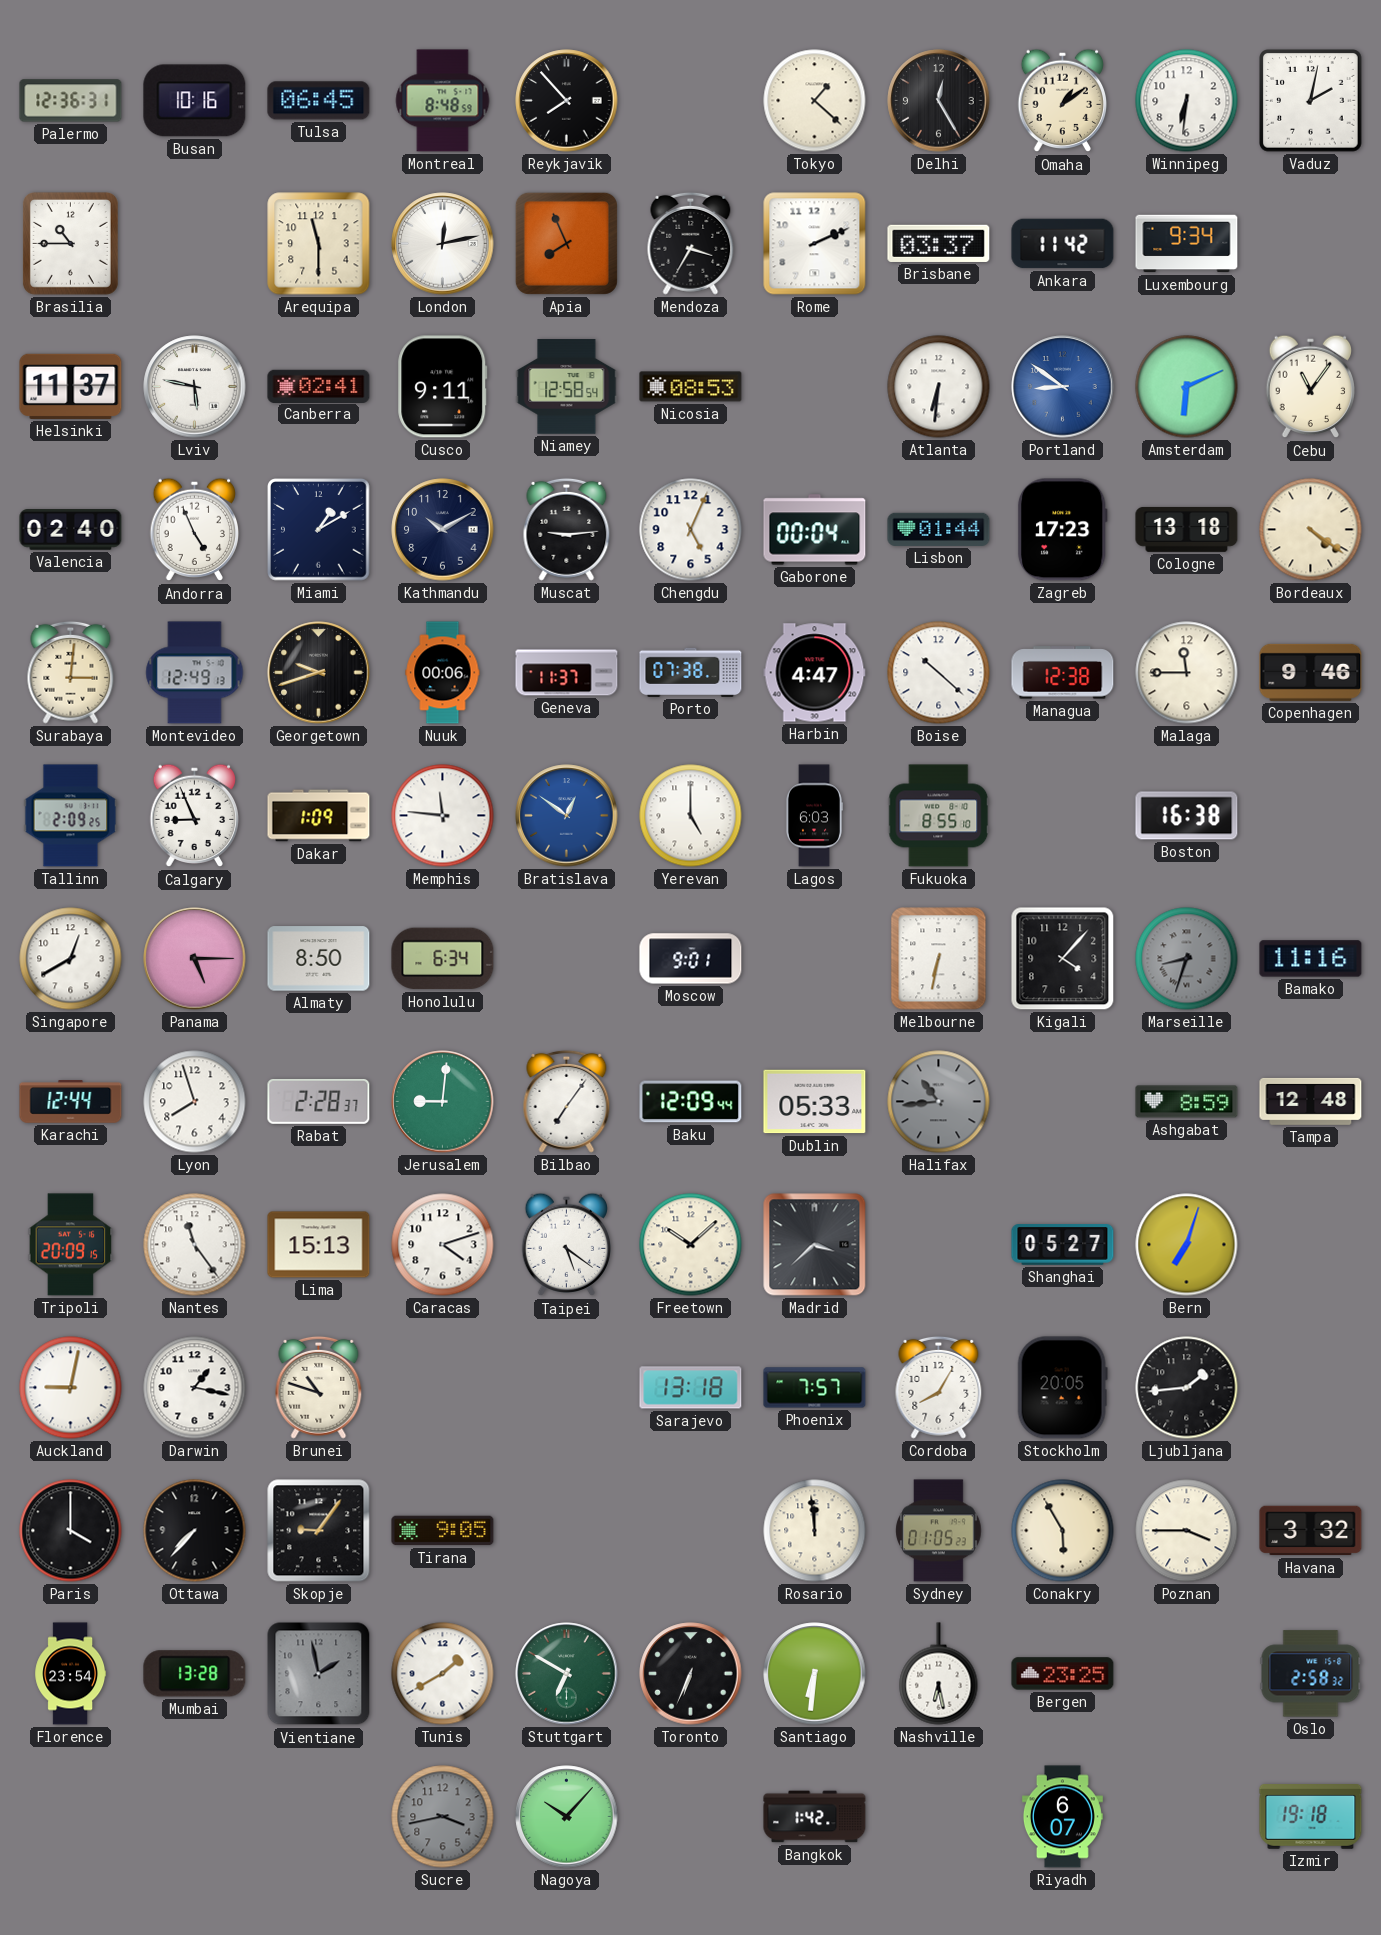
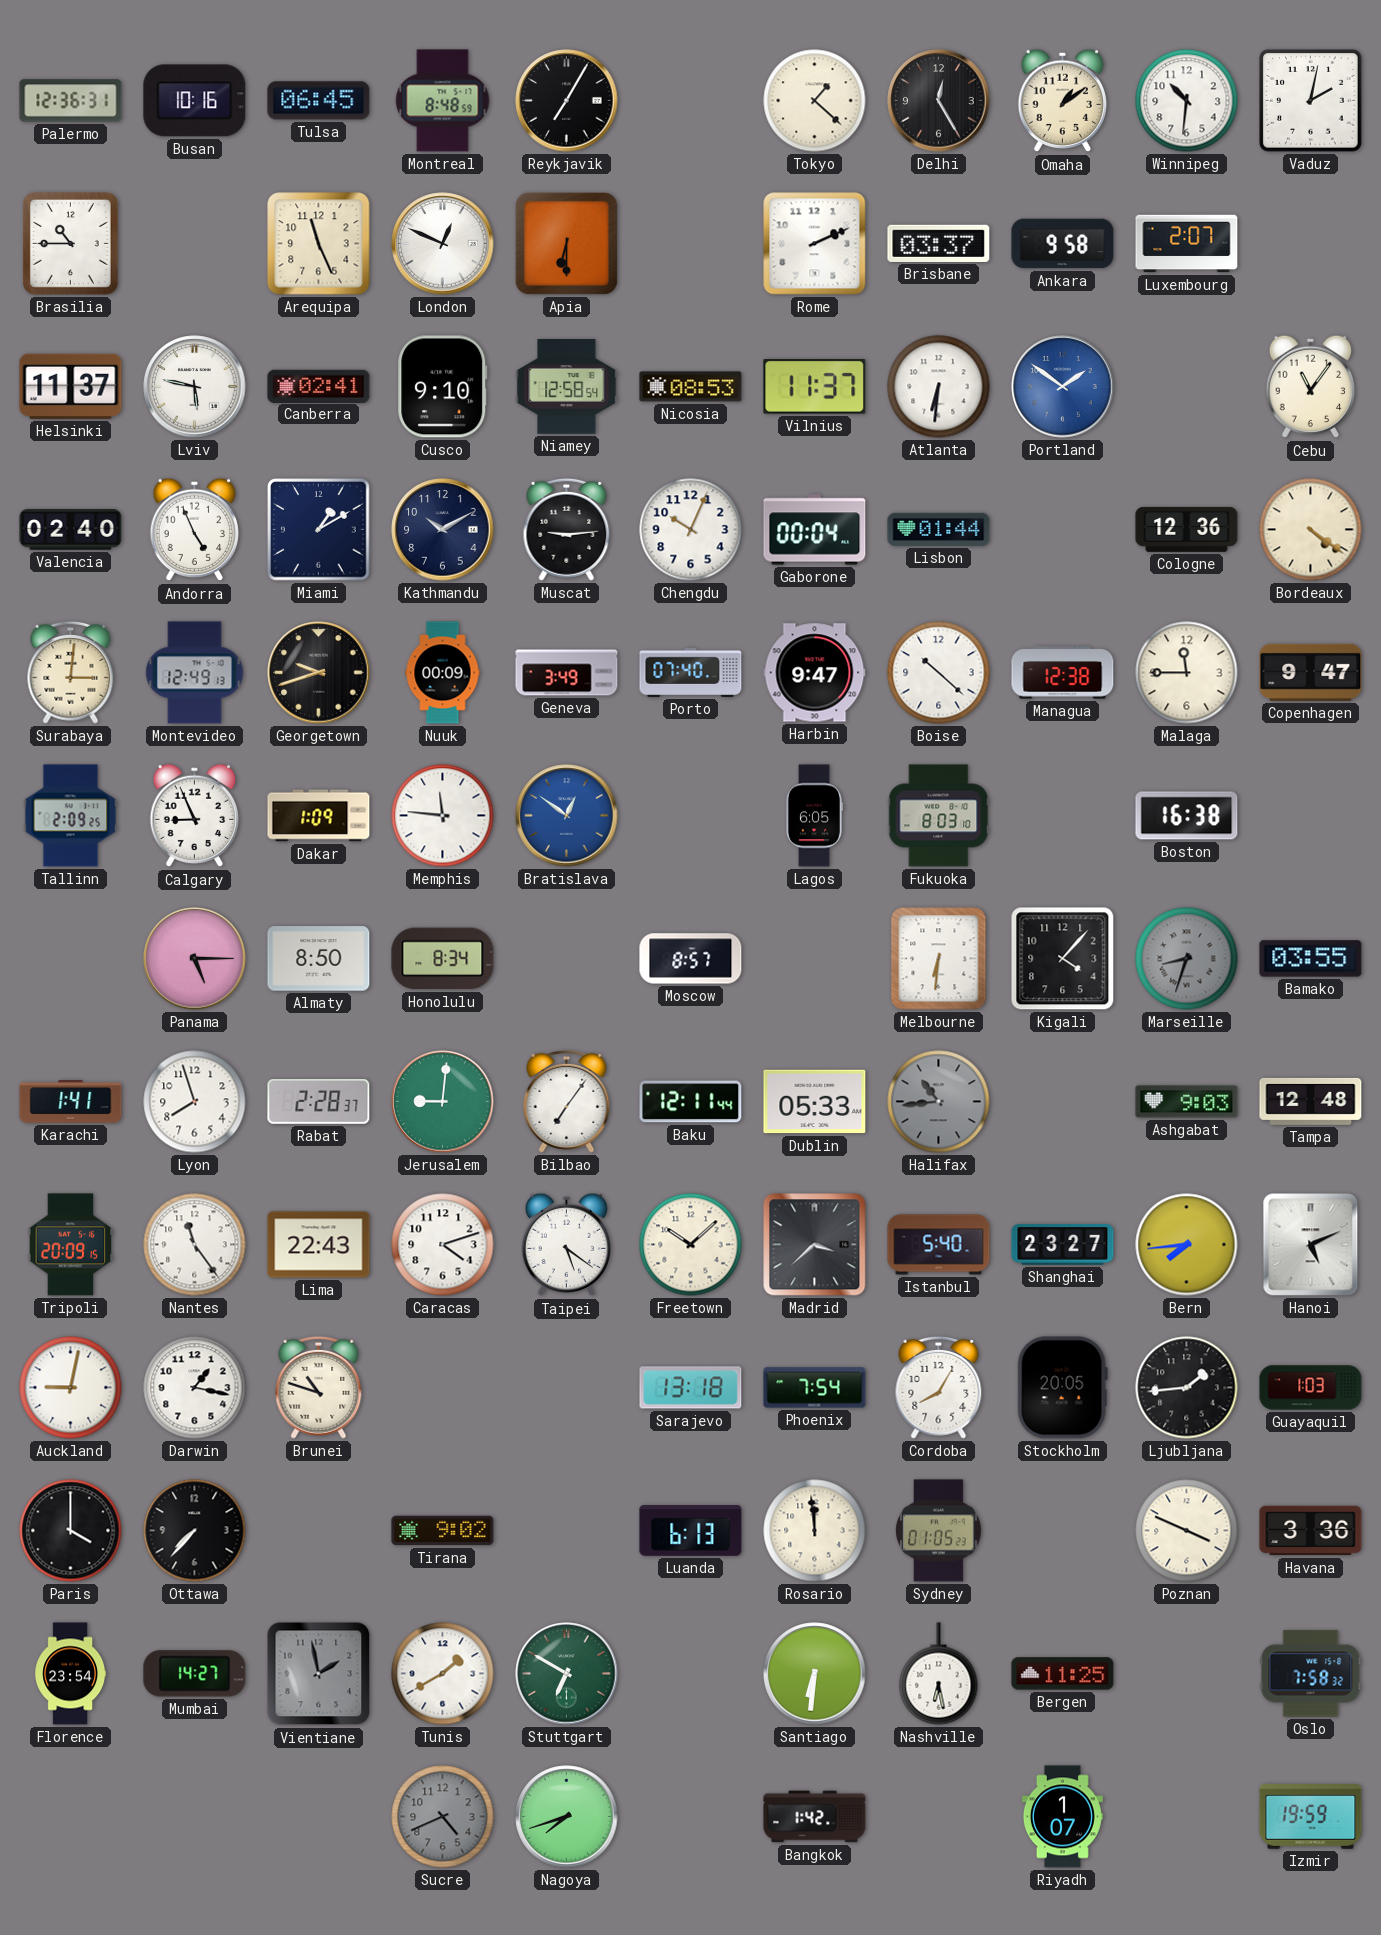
Reykjavik: 7:53 -> 7:05 (567, 101)
Winnipeg: 6:31 -> 10:31 (1187, 101)
Arequipa: 11:30 -> 11:26 (319, 244)
London: 12:13 -> 12:49 (443, 244)
Apia: 7:56 -> 6:30 (566, 243)
Mendoza: 3:35 -> none (691, 243)
Ankara: 11:42 -> 9:58 (1063, 244)
Luxembourg: 9:34 -> 2:07 (1187, 244)
Cusco: 9:11 -> 9:10 (443, 387)
Vilnius: none -> 11:37 (815, 387)
Portland: 8:51 -> 1:51 (1063, 387)
Amsterdam: 6:11 -> none (1187, 387)
Chengdu: 5:04 -> 10:04 (691, 530)
Zagreb: 17:23 -> none (1062, 530)
Cologne: 13:18 -> 12:36 (1187, 529)
Nuuk: 00:06 -> 00:09 (443, 673)
Geneva: 11:37 -> 3:49 (567, 673)
Porto: 07:38 -> 07:40 (691, 672)
Harbin: 4:47 -> 9:47 (815, 673)
Copenhagen: 9:46 -> 9:47 (1311, 672)
Yerevan: 5:00 -> none (691, 816)
Lagos: 6:03 -> 6:05 (814, 816)
Fukuoka: 8:55 -> 8:03 (939, 816)
Singapore: 12:40 -> none (71, 959)
Honolulu: 6:34 -> 8:34 (443, 959)
Moscow: 9:01 -> 8:57 (691, 959)
Melbourne: 6:32 -> 6:31 (939, 959)
Bamako: 11:16 -> 03:55 (1311, 959)
Karachi: 12:44 -> 1:41 (71, 1102)
Baku: 12:09 -> 12:11 (691, 1102)
Ashgabat: 8:59 -> 9:03 (1187, 1102)
Lima: 15:13 -> 22:43 (319, 1245)
Istanbul: none -> 5:40 (939, 1245)
Shanghai: 05:27 -> 23:27 (1063, 1245)
Bern: 7:03 -> 7:44 (1187, 1245)
Hanoi: none -> 5:11 (1311, 1245)
Phoenix: 7:57 -> 7:54 (815, 1388)
Guayaquil: none -> 1:03 (1311, 1388)
Skopje: 9:06 -> none (319, 1531)
Tirana: 9:05 -> 9:02 (443, 1531)
Luanda: none -> 6:13 (691, 1531)
Conakry: 5:55 -> none (1063, 1531)
Poznan: 3:45 -> 3:49 (1187, 1531)
Havana: 3:32 -> 3:36 (1311, 1531)
Mumbai: 13:28 -> 14:27 (195, 1674)
Toronto: 6:34 -> none (691, 1674)
Bergen: 23:25 -> 11:25 (1063, 1674)
Oslo: 2:58 -> 7:58 (1311, 1674)
Sucre: 3:43 -> 4:41 (443, 1817)
Nagoya: 10:07 -> 7:42 (567, 1817)
Riyadh: 6:07 -> 1:07 (1062, 1817)
Izmir: 19:18 -> 19:59 (1311, 1817)
